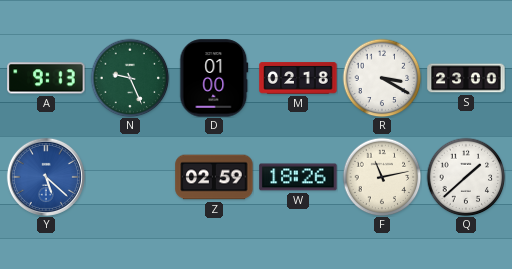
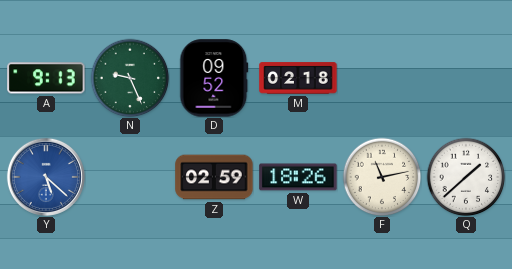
D: 01:00 -> 09:52 (214, 78)
R: 3:20 -> none (382, 78)
S: 23:00 -> none (466, 78)
